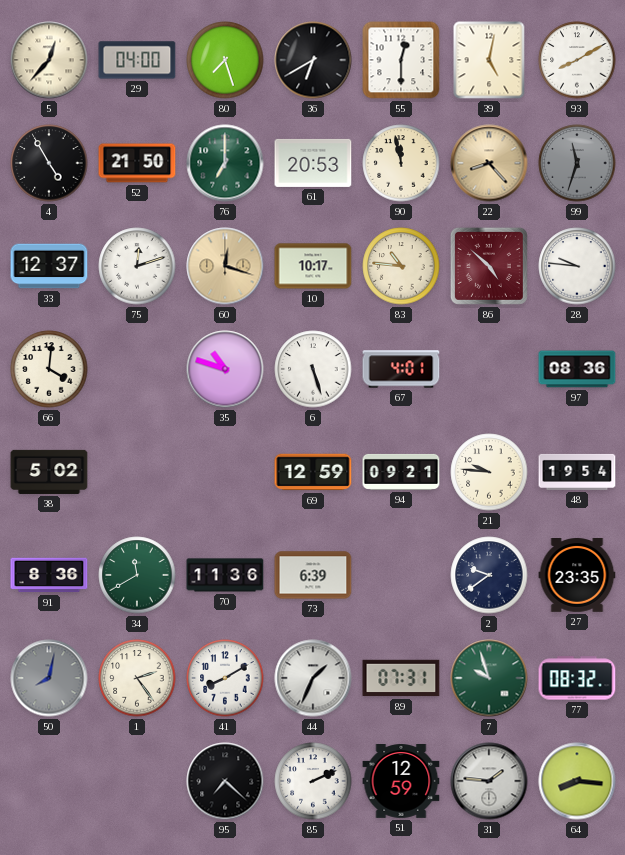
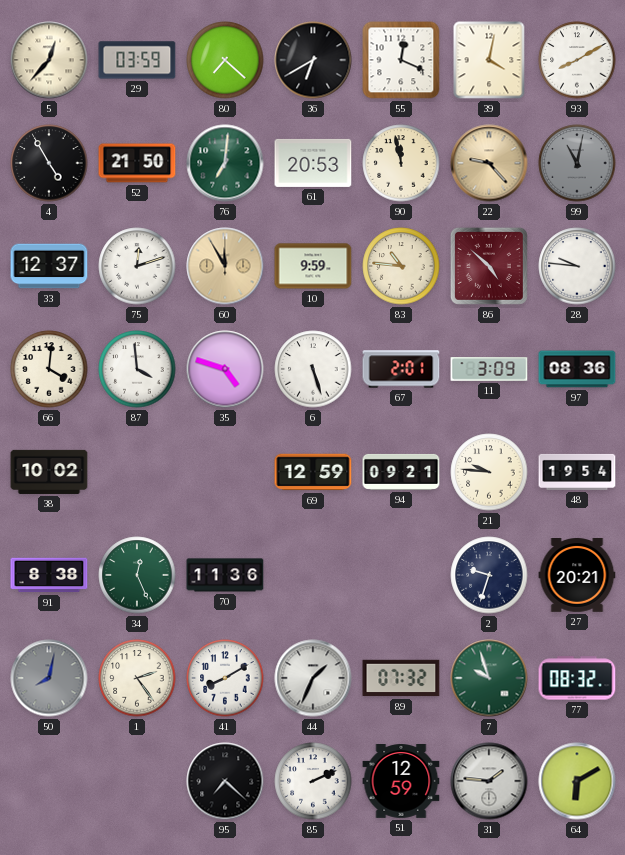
29: 04:00 -> 03:59 (137, 60)
80: 7:27 -> 7:22 (225, 60)
55: 12:30 -> 12:19 (401, 60)
39: 5:02 -> 4:02 (489, 60)
76: 7:00 -> 7:01 (225, 163)
22: 8:23 -> 9:23 (489, 163)
99: 11:33 -> 11:02 (577, 163)
60: 12:18 -> 11:55 (225, 266)
10: 10:17 -> 9:59 (313, 266)
87: none -> 3:59 (137, 369)
35: 10:48 -> 4:48 (225, 369)
67: 4:01 -> 2:01 (401, 369)
11: none -> 3:09 (489, 369)
38: 5:02 -> 10:02 (49, 472)
91: 8:36 -> 8:38 (49, 575)
34: 11:40 -> 12:26 (137, 575)
73: 6:39 -> none (313, 575)
2: 9:39 -> 9:33 (489, 575)
27: 23:35 -> 20:21 (577, 576)
89: 07:31 -> 07:32 (401, 678)
64: 8:16 -> 6:10 (577, 781)
